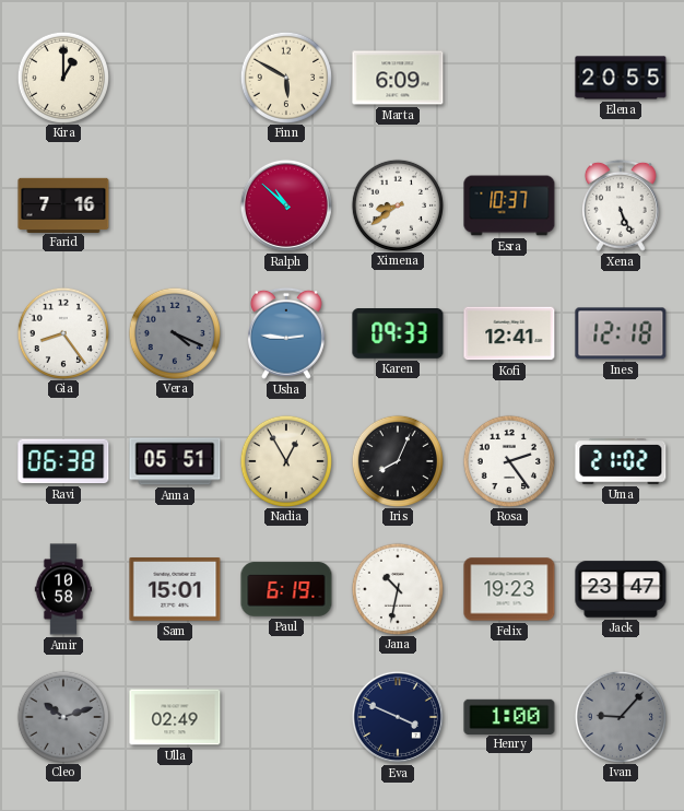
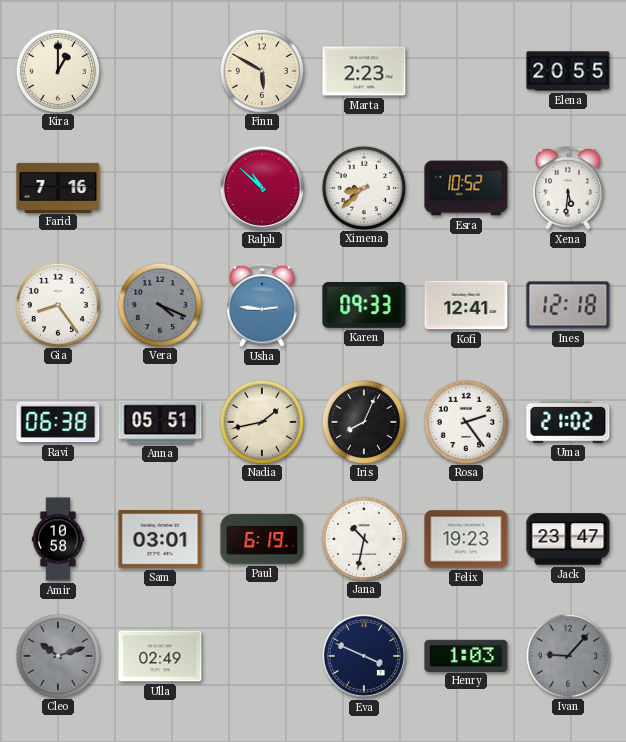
Marta: 6:09 -> 2:23 (364, 71)
Ximena: 8:39 -> 8:38 (363, 187)
Esra: 10:37 -> 10:52 (466, 188)
Xena: 5:26 -> 5:31 (569, 188)
Nadia: 12:55 -> 1:43 (261, 421)
Sam: 15:01 -> 03:01 (160, 540)
Henry: 1:00 -> 1:03 (466, 655)
